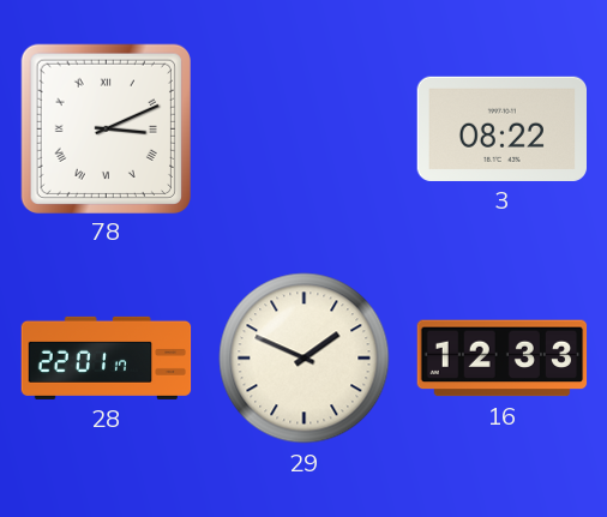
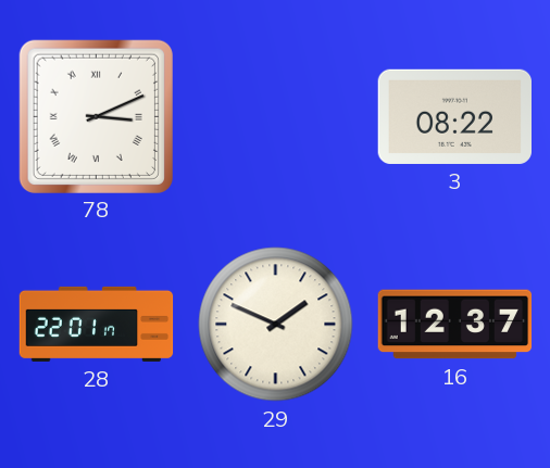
16: 12:33 -> 12:37 (455, 325)
